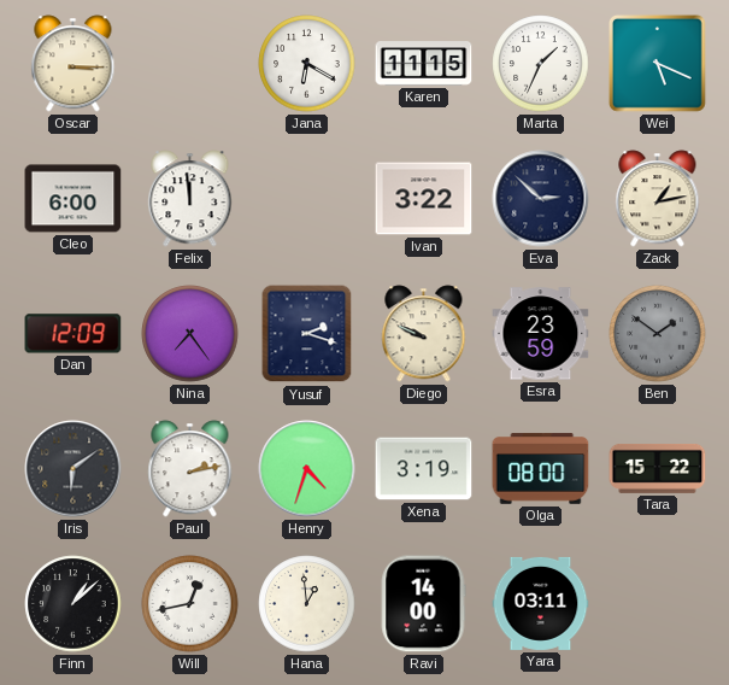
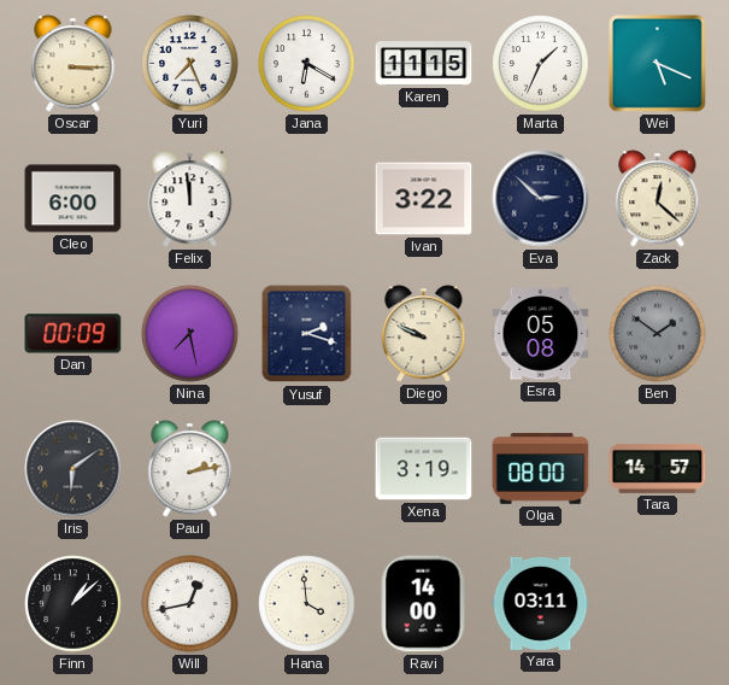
Yuri: none -> 7:26 (190, 64)
Zack: 1:13 -> 12:22 (658, 199)
Dan: 12:09 -> 00:09 (74, 334)
Nina: 7:24 -> 7:28 (190, 334)
Esra: 23:59 -> 05:08 (541, 334)
Henry: 4:33 -> none (307, 469)
Tara: 15:22 -> 14:57 (658, 468)
Hana: 12:59 -> 3:59 (307, 604)
